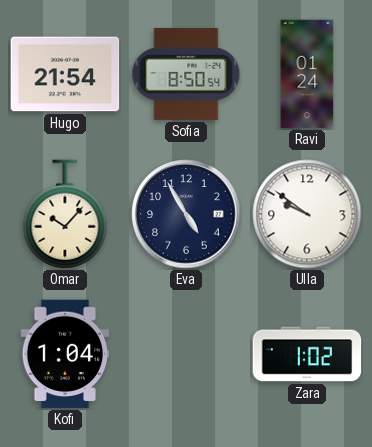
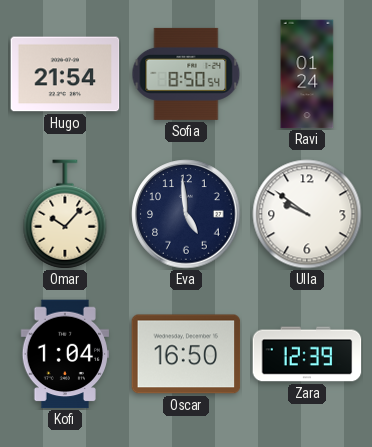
Eva: 4:55 -> 4:59 (186, 214)
Oscar: none -> 16:50 (186, 354)
Zara: 1:02 -> 12:39 (307, 354)
